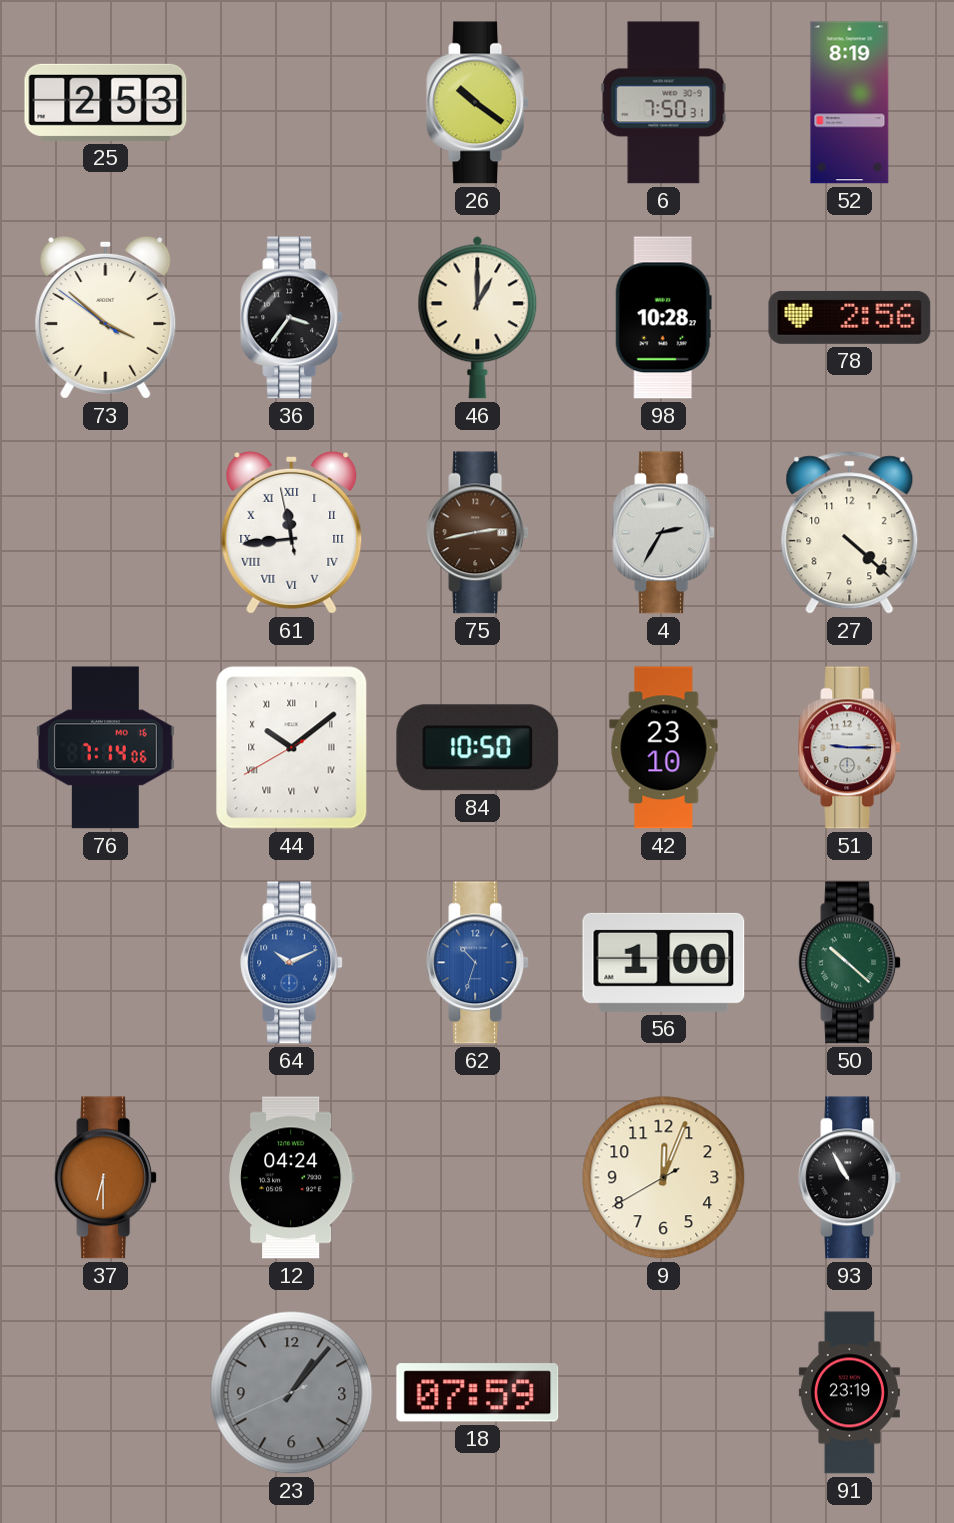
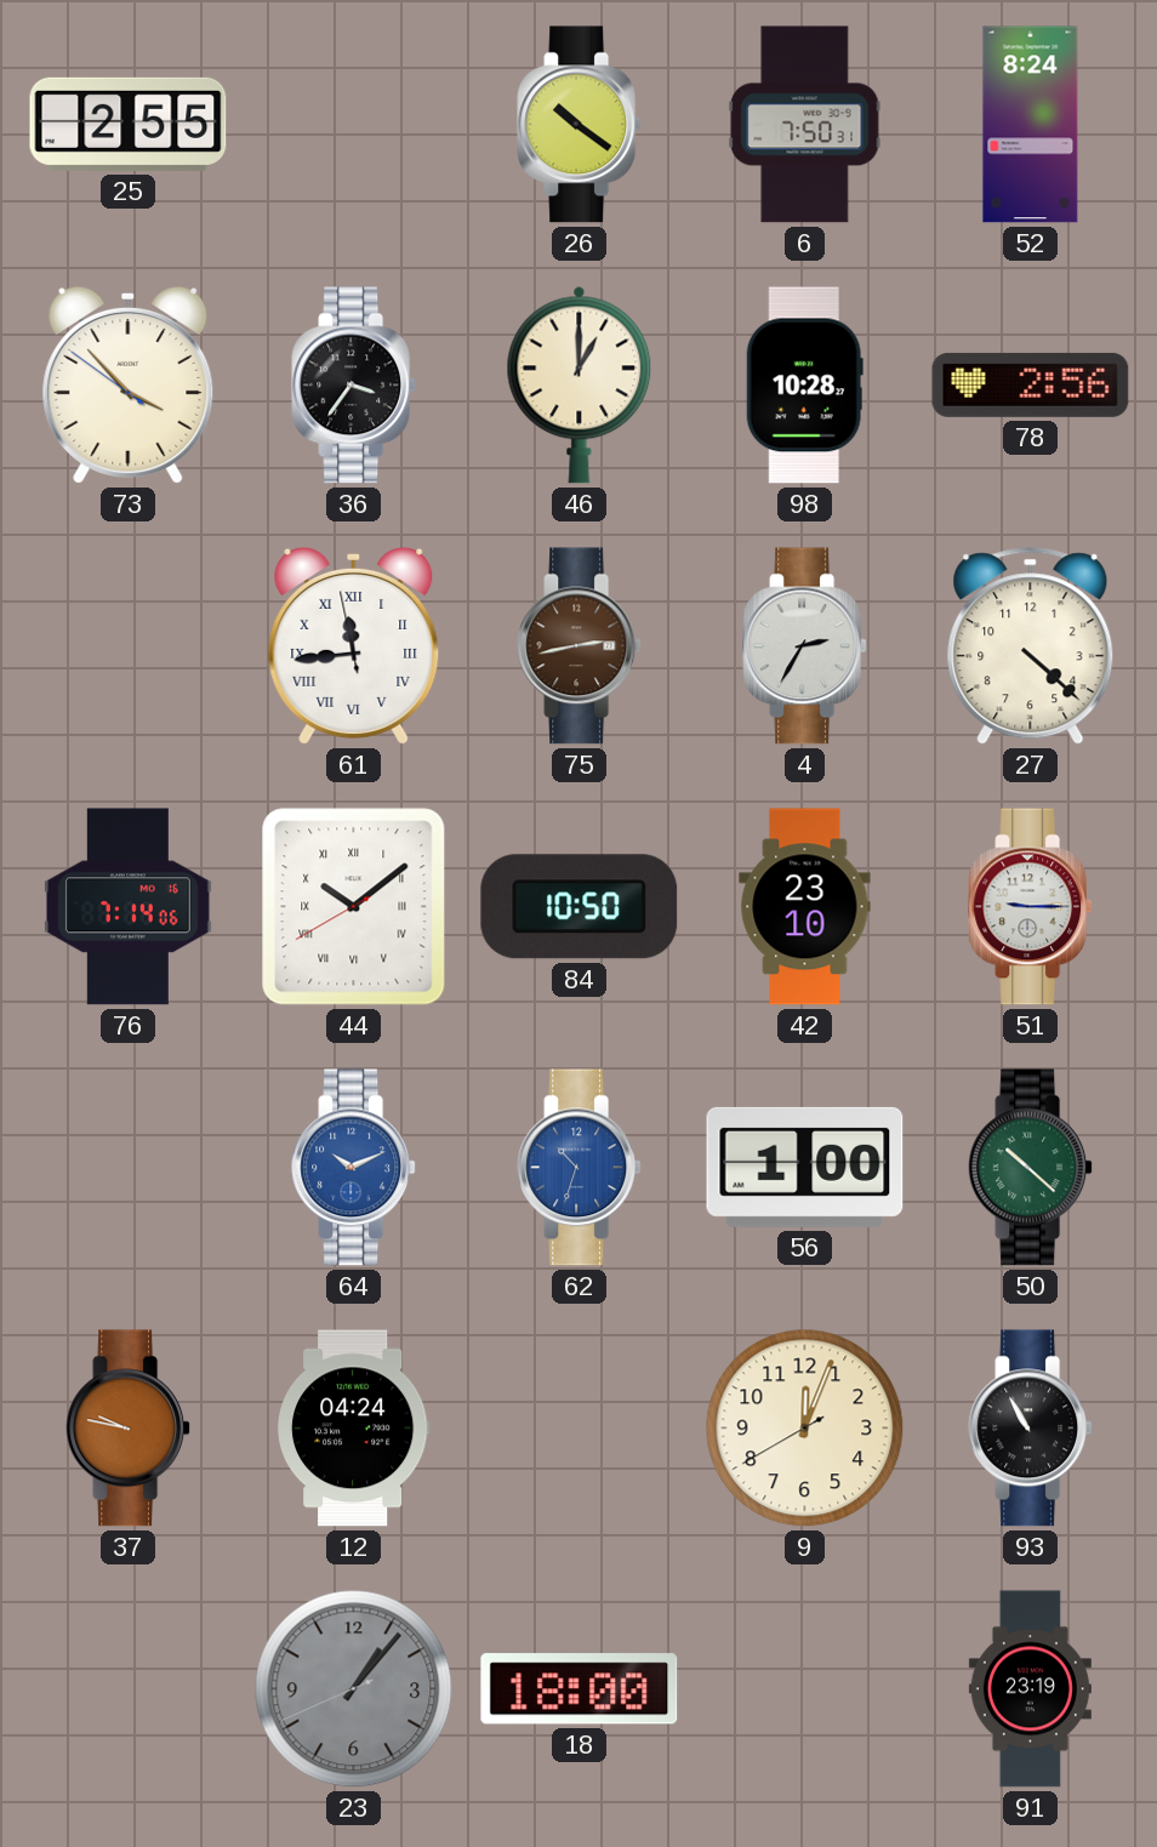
25: 2:53 -> 2:55 (129, 124)
52: 8:19 -> 8:24 (1031, 125)
73: 3:51 -> 3:52 (129, 384)
37: 6:30 -> 9:47 (129, 1429)
18: 07:59 -> 18:00 (580, 1689)
